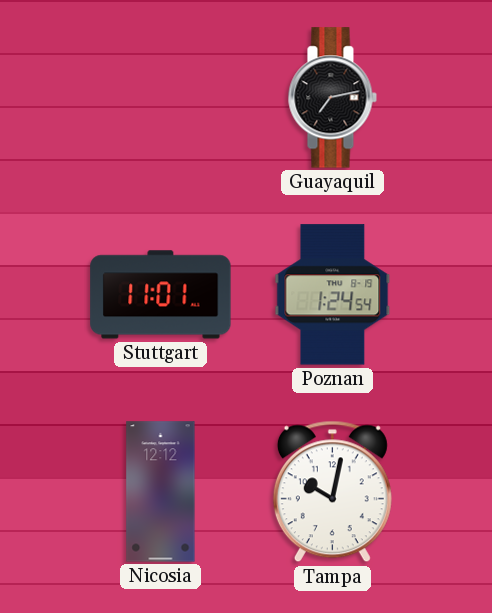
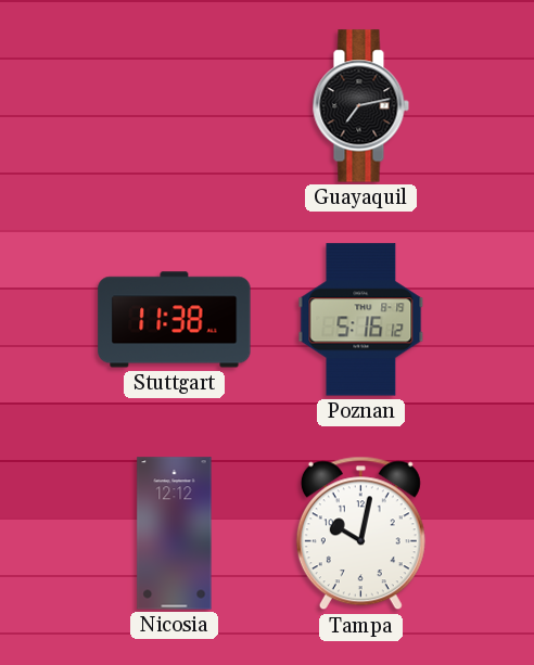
Stuttgart: 11:01 -> 11:38 (175, 320)
Poznan: 1:24 -> 5:16 (361, 320)
